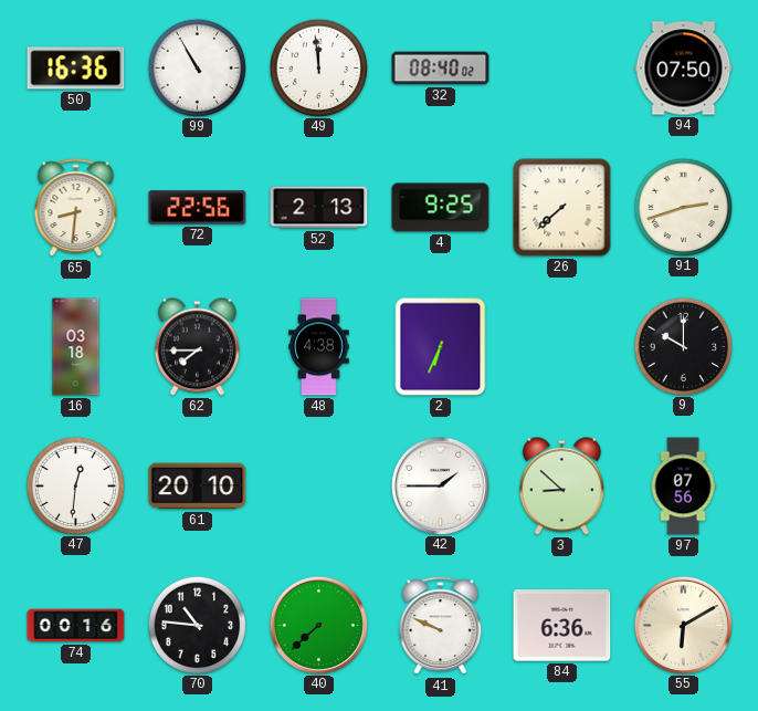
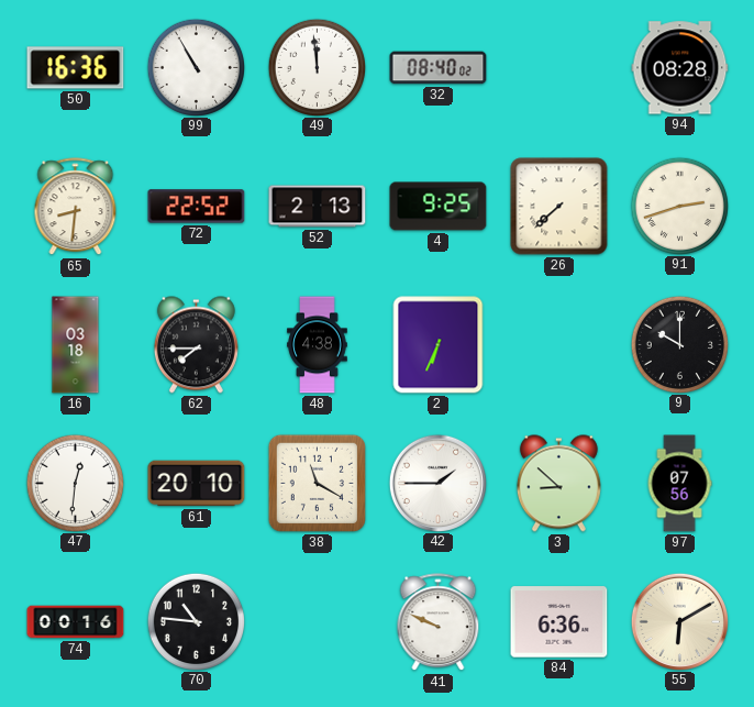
94: 07:50 -> 08:28 (680, 68)
72: 22:56 -> 22:52 (197, 207)
38: none -> 11:20 (317, 483)
40: 7:38 -> none (318, 625)
